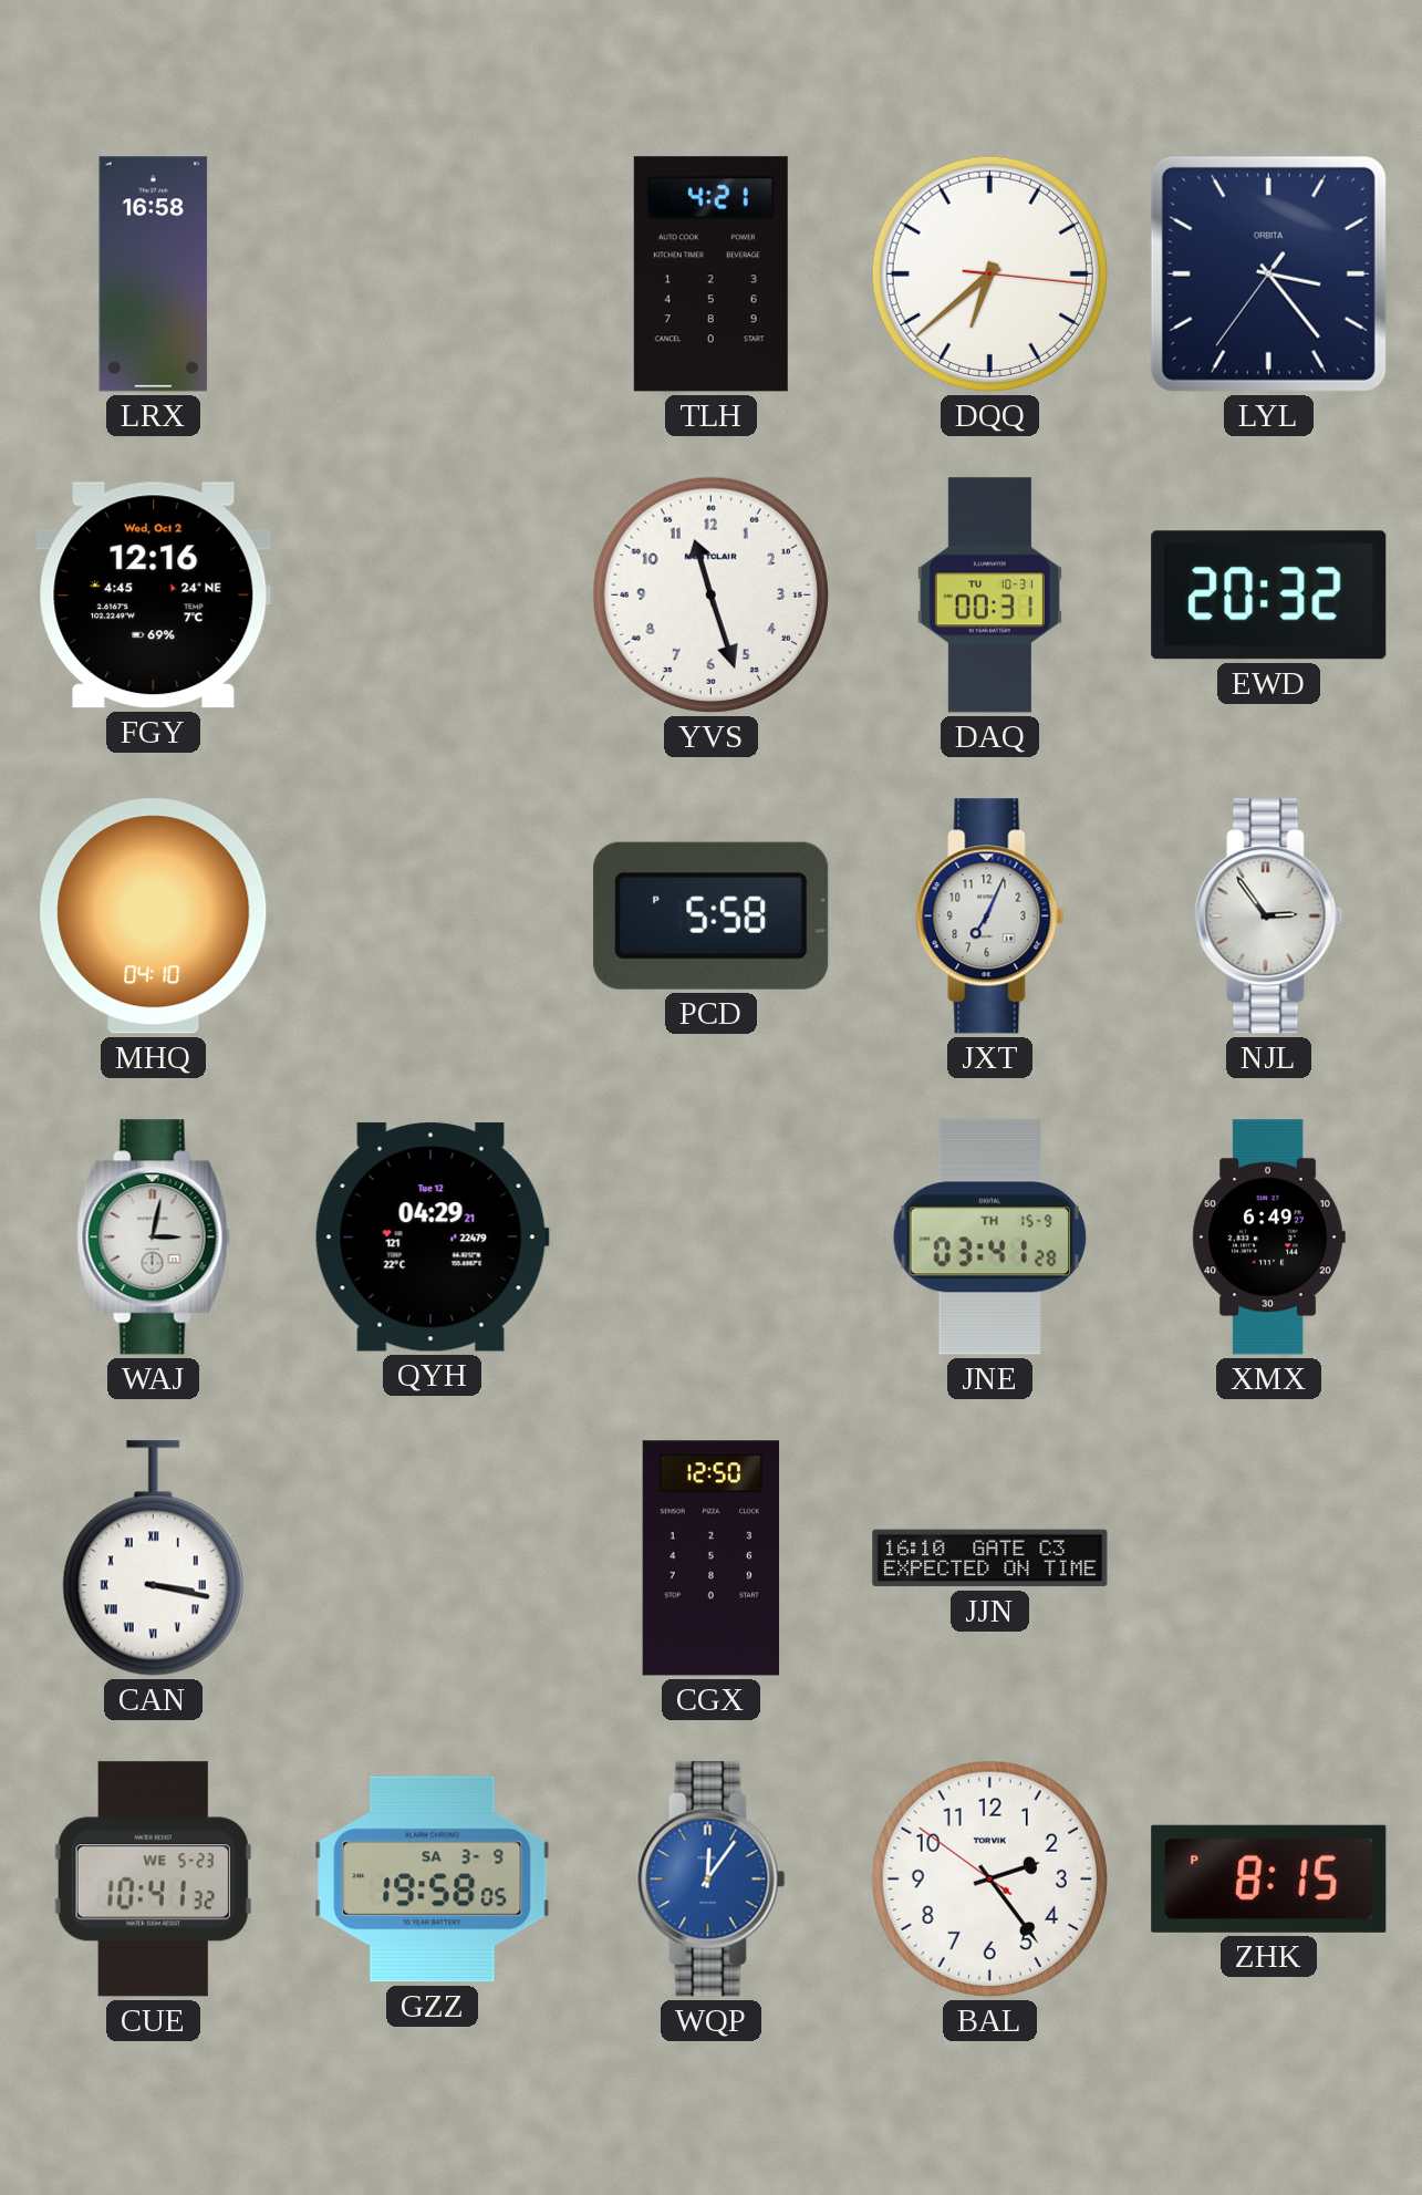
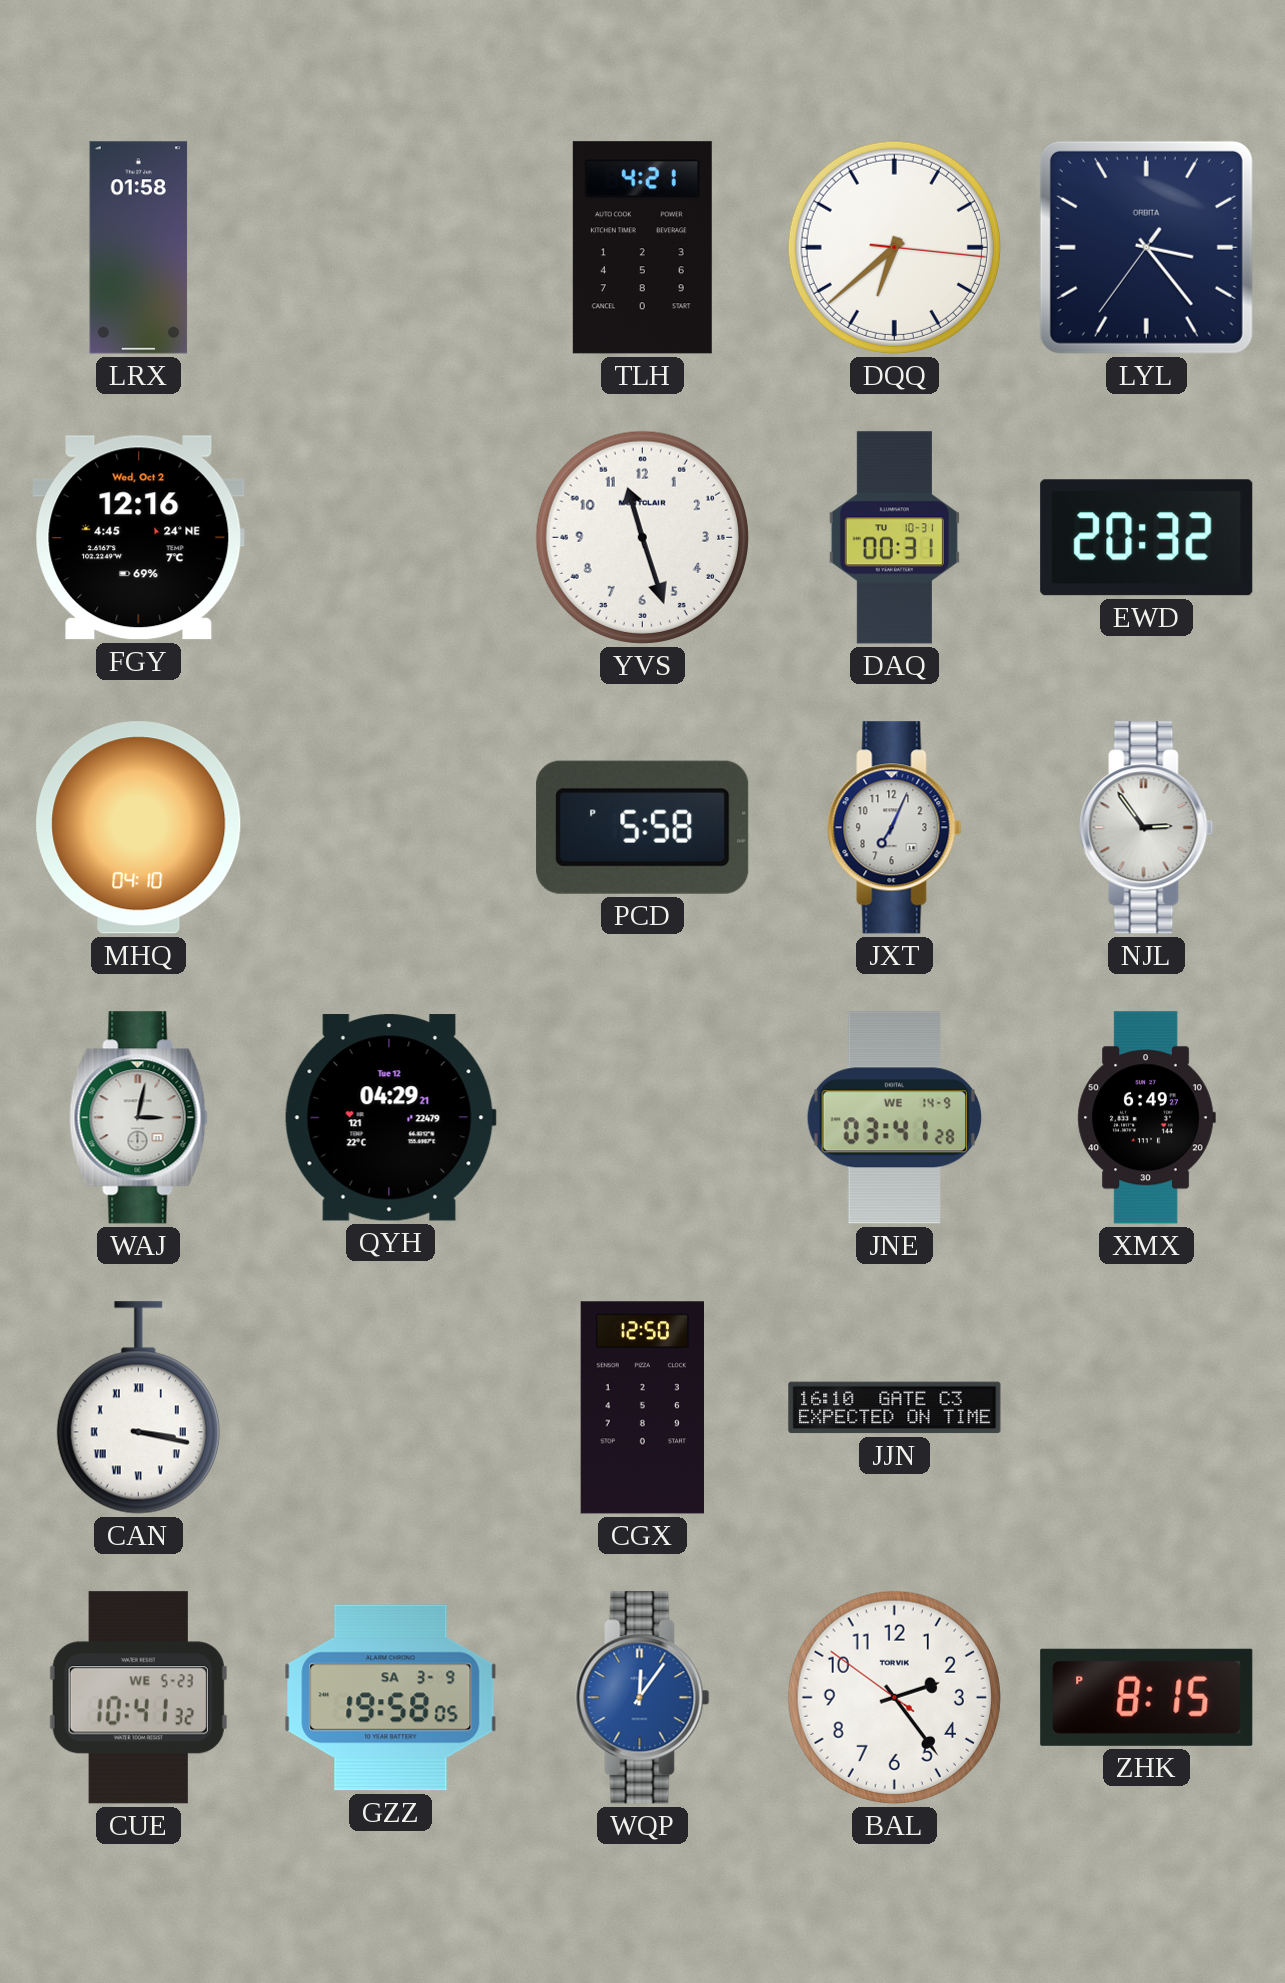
LRX: 16:58 -> 01:58 (139, 248)
JNE date: TH 15-9 -> WE 14-9 (895, 1118)
